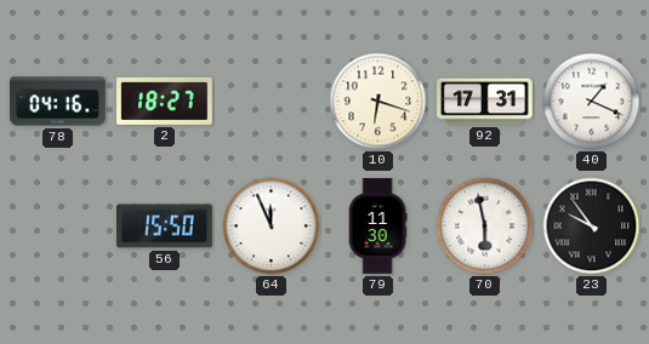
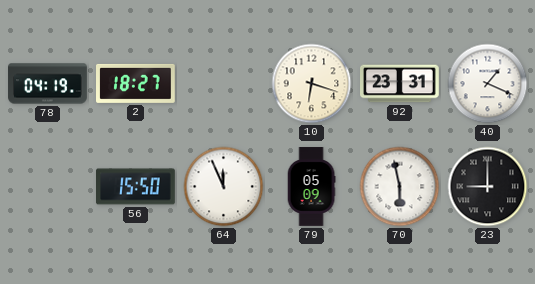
78: 04:16 -> 04:19 (48, 84)
92: 17:31 -> 23:31 (400, 84)
79: 11:30 -> 05:09 (311, 187)
23: 9:54 -> 9:00 (488, 187)
